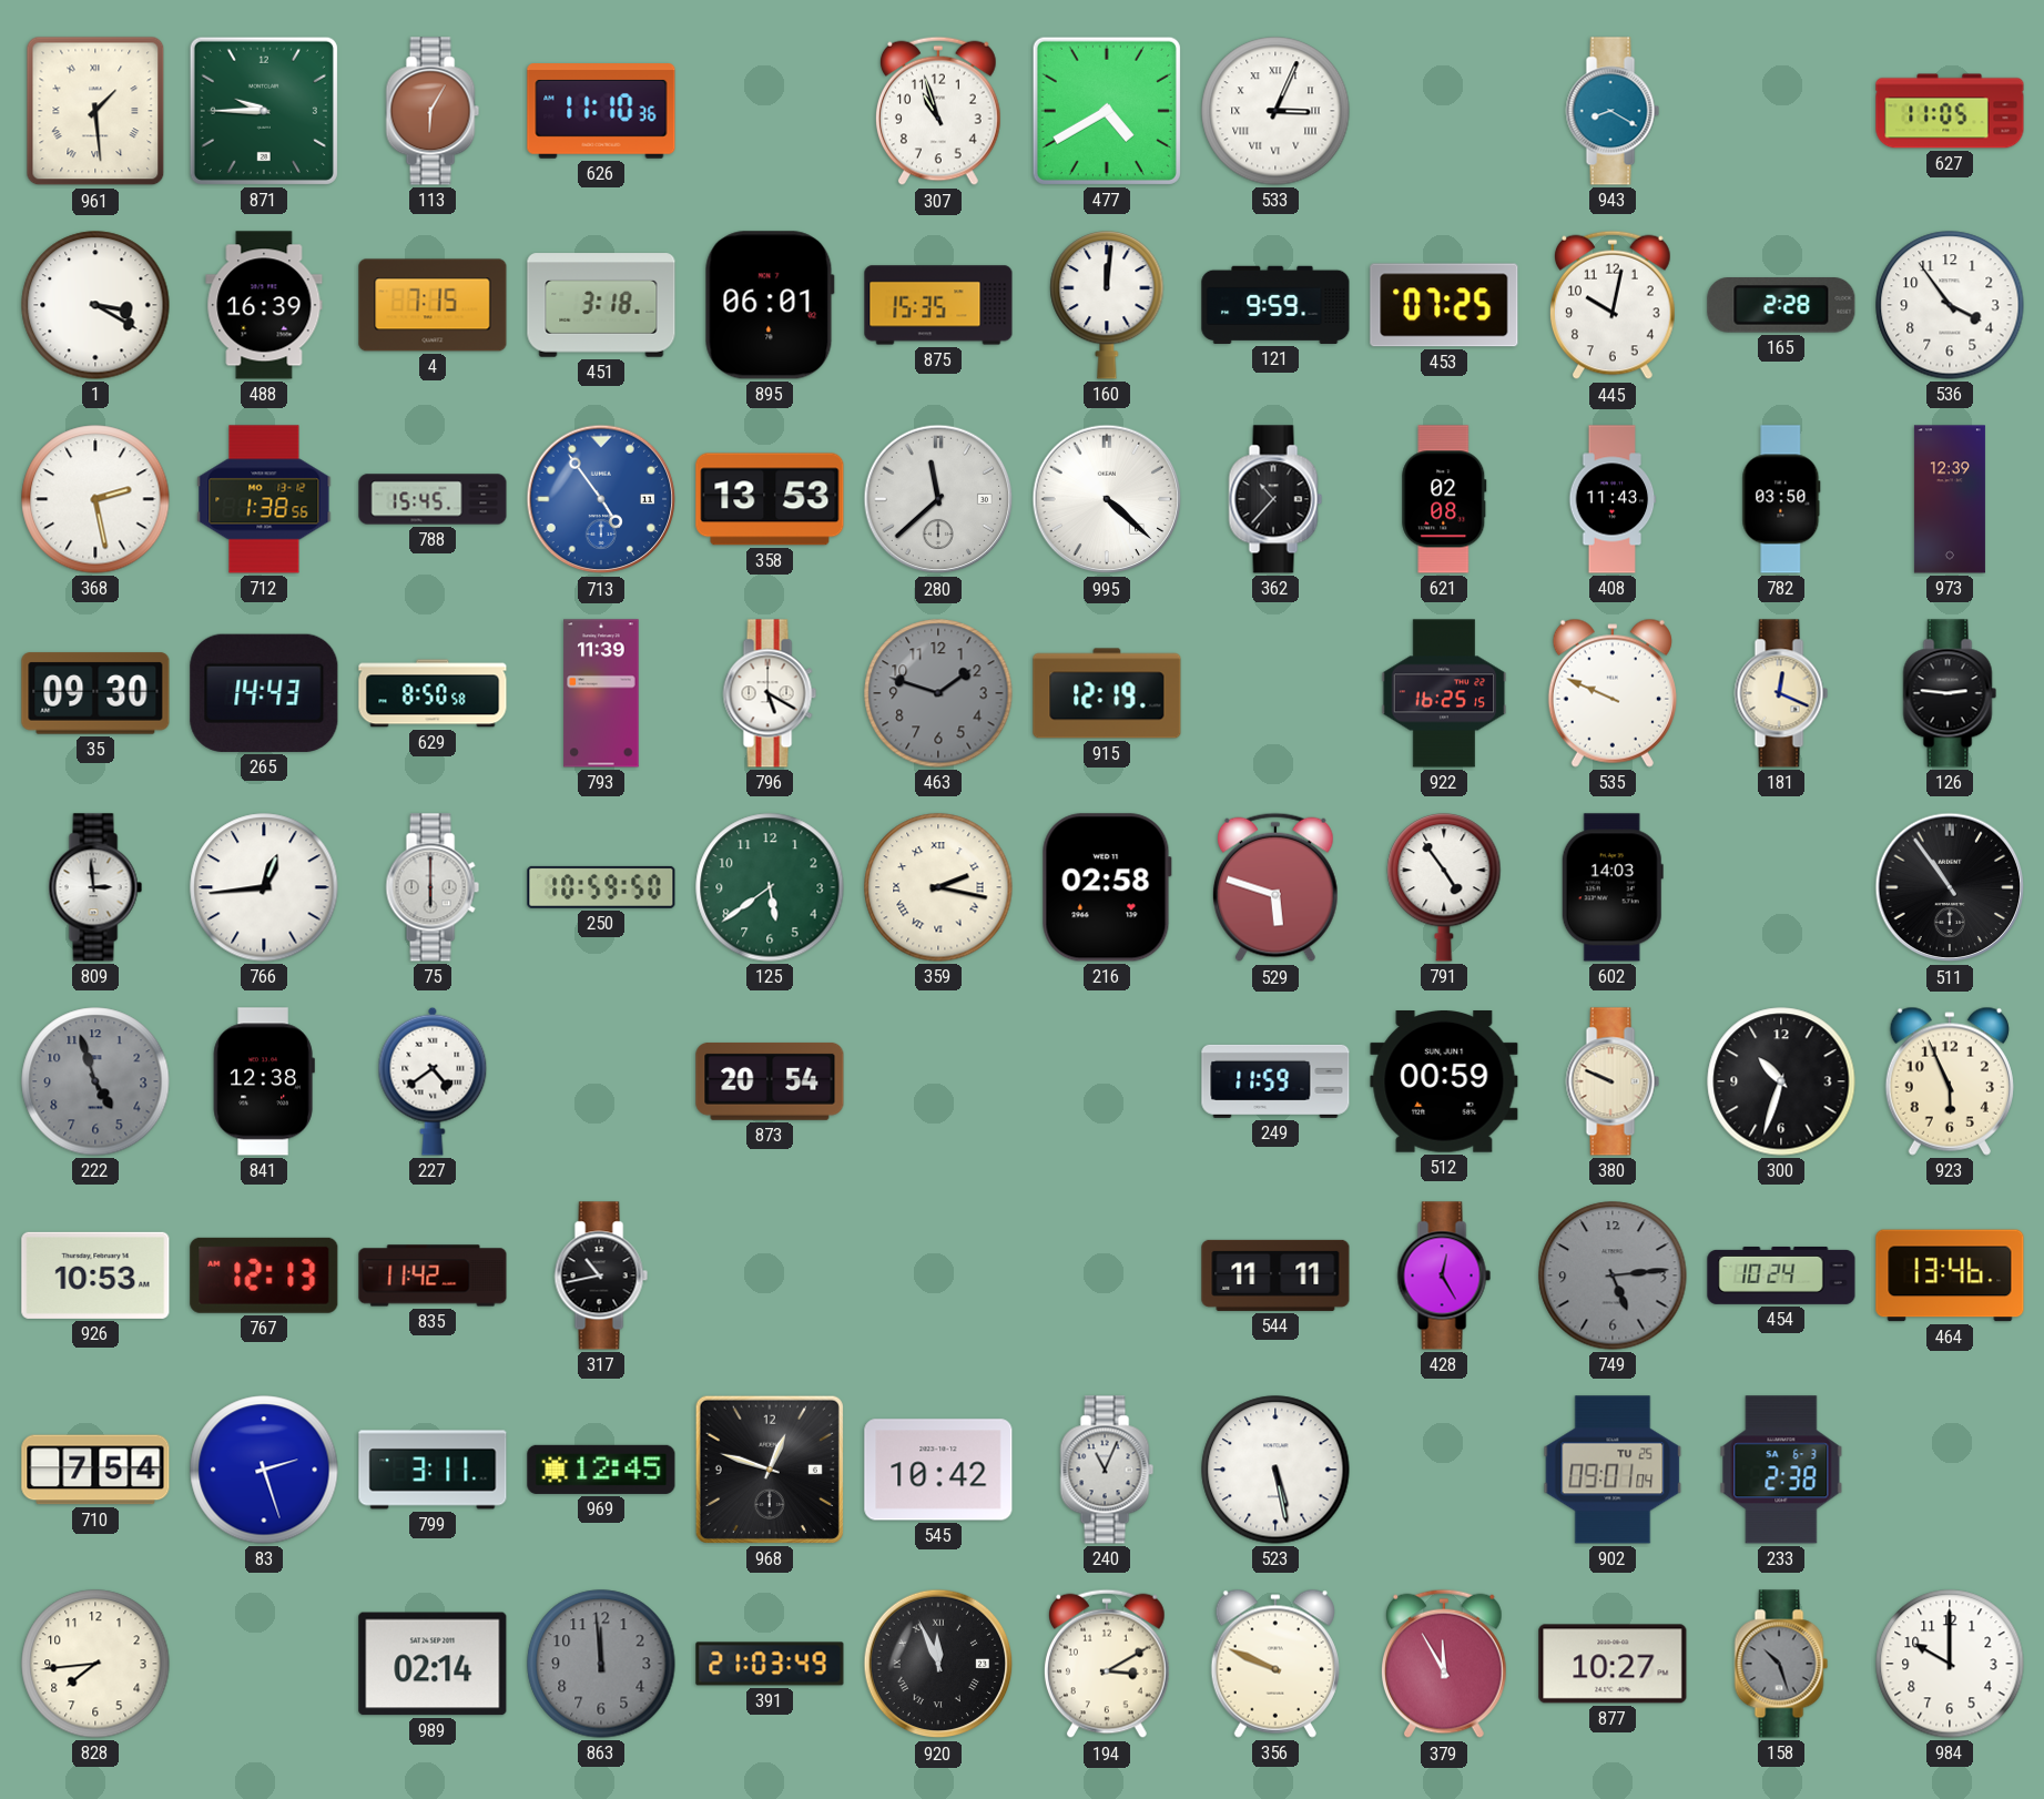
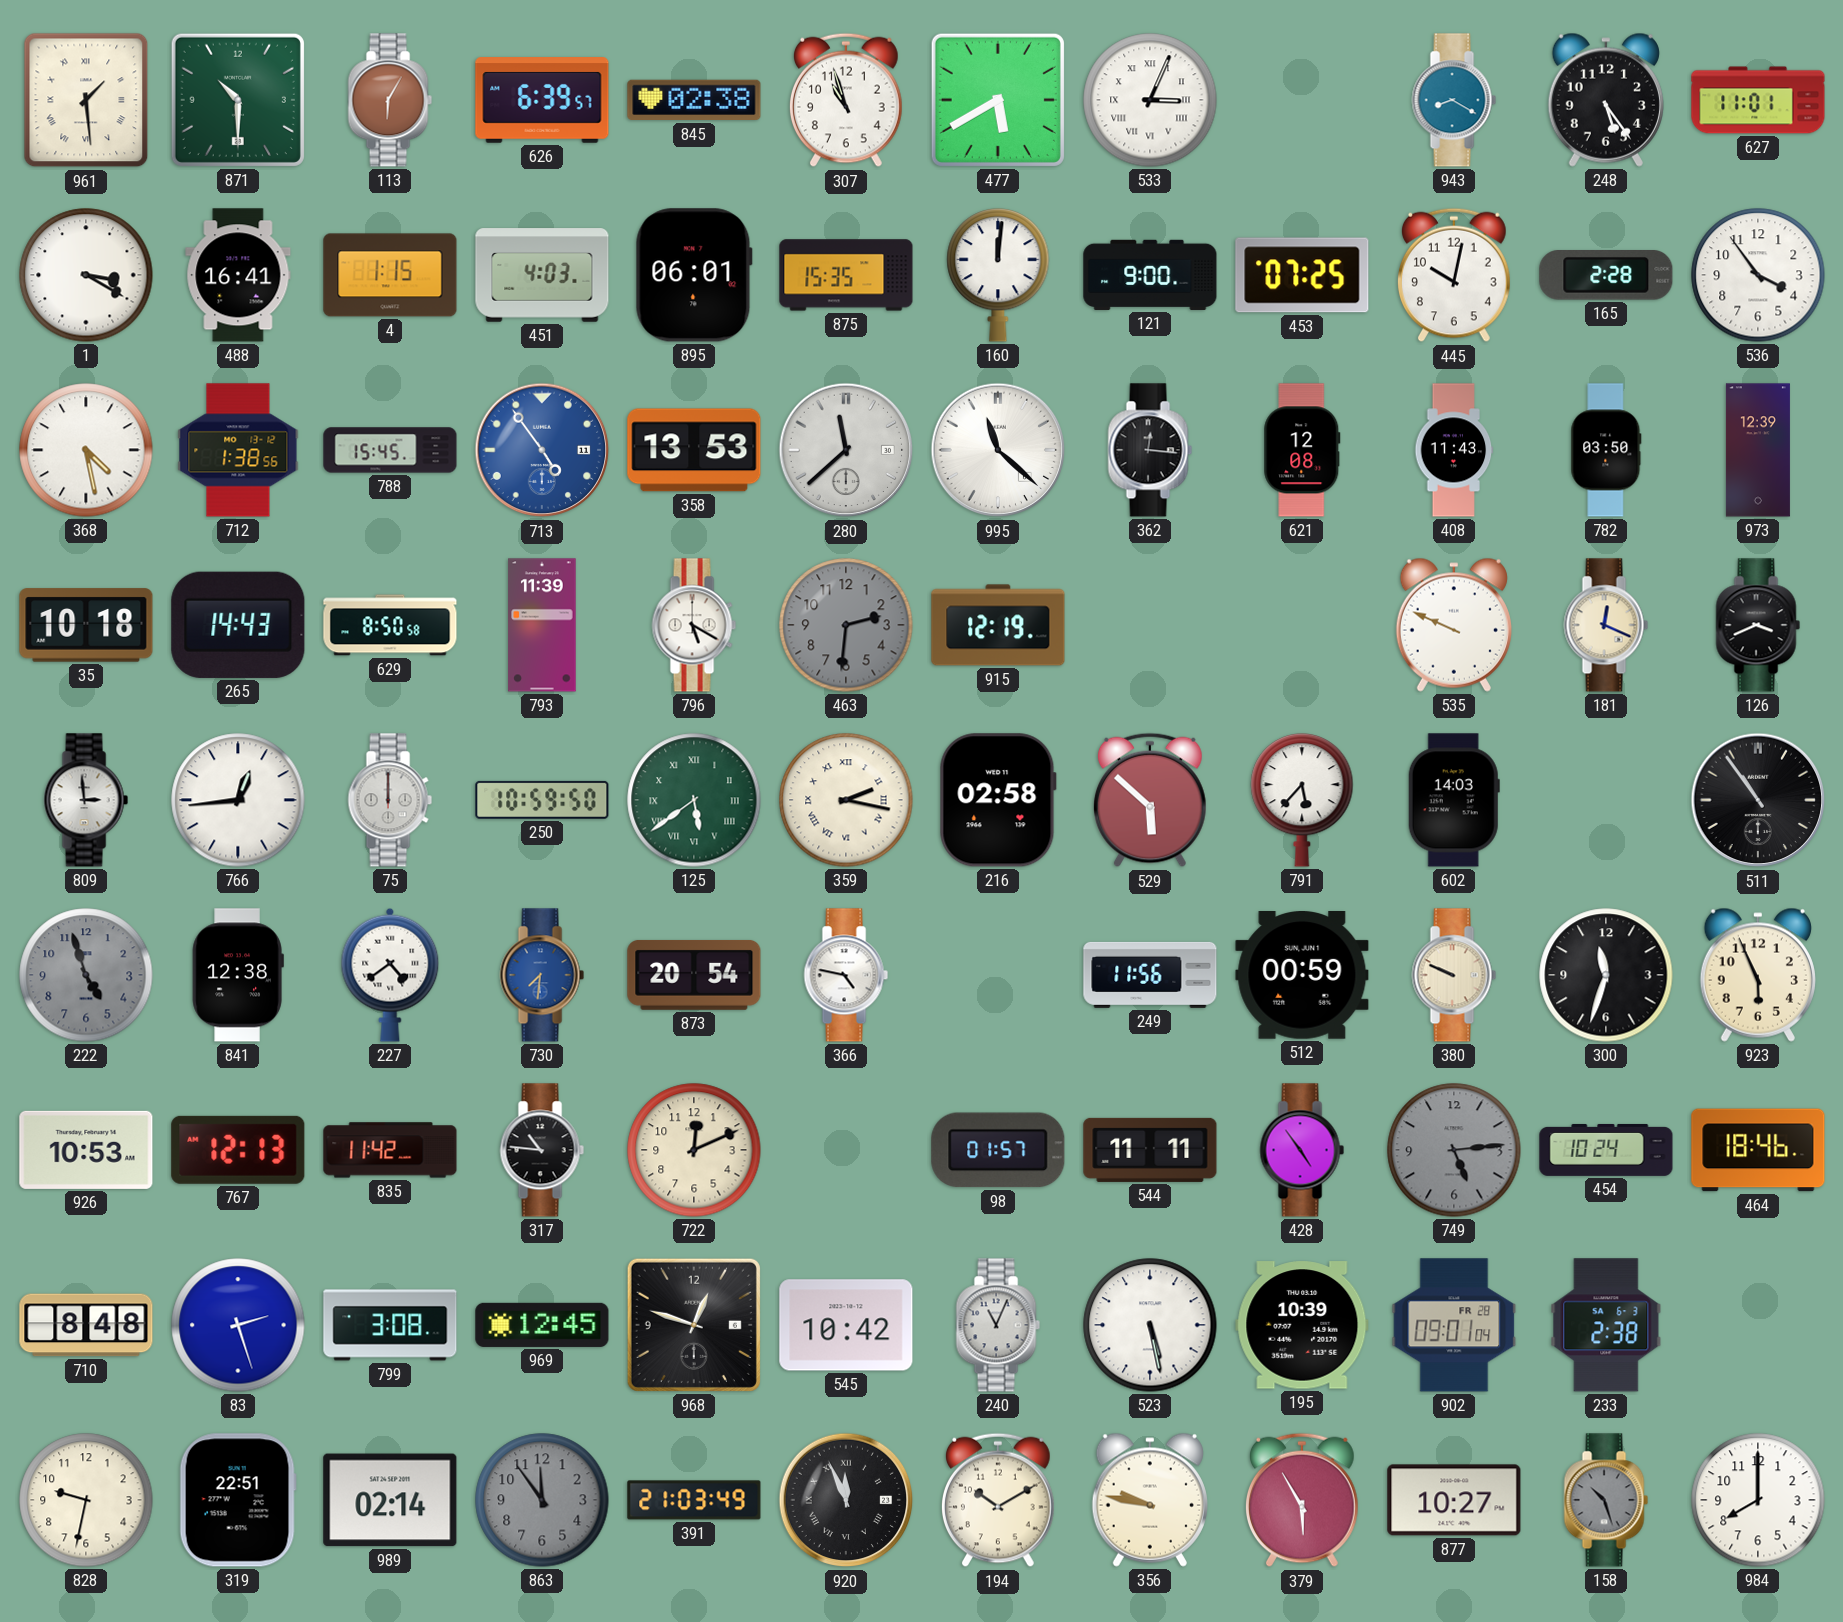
871: 9:45 -> 10:30 (238, 100)
626: 11:10 -> 6:39 (542, 100)
845: none -> 02:38 (694, 100)
477: 4:40 -> 5:40 (998, 100)
248: none -> 5:24 (1606, 100)
627: 11:05 -> 11:01 (1758, 100)
488: 16:39 -> 16:41 (238, 275)
4: 7:15 -> 1:15 (390, 275)
451: 3:18 -> 4:03 (542, 275)
121: 9:59 -> 9:00 (1150, 275)
368: 2:28 -> 4:28 (86, 450)
995: 4:22 -> 11:22 (998, 450)
362: 10:37 -> 12:16 (1150, 450)
621: 02:08 -> 12:08 (1302, 450)
35: 09:30 -> 10:18 (86, 625)
463: 1:48 -> 2:31 (846, 625)
922: 16:25 -> none (1444, 693)
126: 2:46 -> 3:41 (1758, 625)
75: 6:00 -> 12:00 (390, 800)
125 numerals: Arabic -> Roman (694, 800)
529: 5:48 -> 5:52 (1151, 800)
791: 4:54 -> 5:37 (1302, 800)
730: none -> 7:31 (542, 975)
366: none -> 4:47 (846, 975)
249: 11:59 -> 11:56 (1150, 975)
300: 10:33 -> 11:33 (1606, 975)
317: 10:43 -> 10:46 (542, 1150)
722: none -> 12:11 (694, 1150)
98: none -> 01:57 (998, 1150)
428: 12:25 -> 4:54 (1302, 1150)
464: 13:46 -> 18:46 (1758, 1150)
710: 7:54 -> 8:48 (86, 1325)
799: 3:11 -> 3:08 (390, 1325)
195: none -> 10:39 (1302, 1325)
902 date: TU 25 -> FR 28 (1454, 1325)
828: 7:44 -> 9:32 (86, 1500)
319: none -> 22:51 (238, 1500)
863: 11:59 -> 11:54 (542, 1500)
194: 3:10 -> 10:10 (999, 1500)
356: 9:49 -> 9:47 (1150, 1500)
379: 11:55 -> 5:55 (1303, 1500)
984: 10:00 -> 8:00 (1758, 1500)
